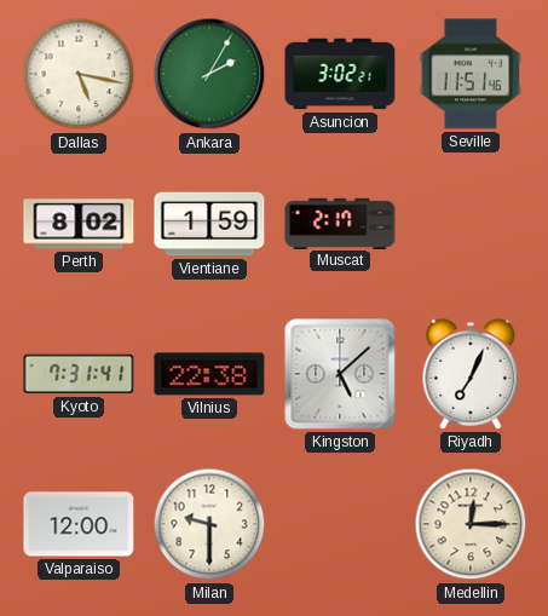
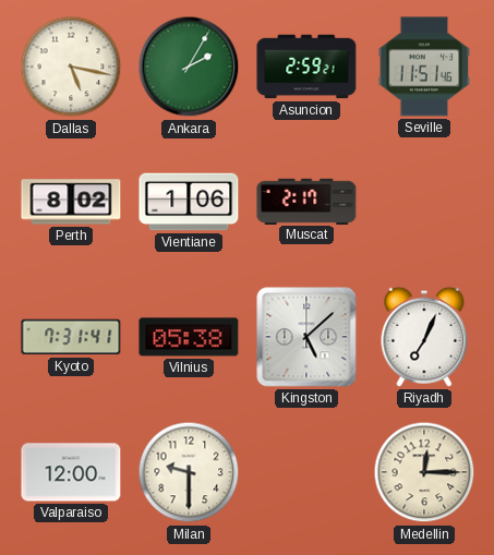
Asuncion: 3:02 -> 2:59 (306, 67)
Vientiane: 1:59 -> 1:06 (189, 202)
Vilnius: 22:38 -> 05:38 (189, 337)
